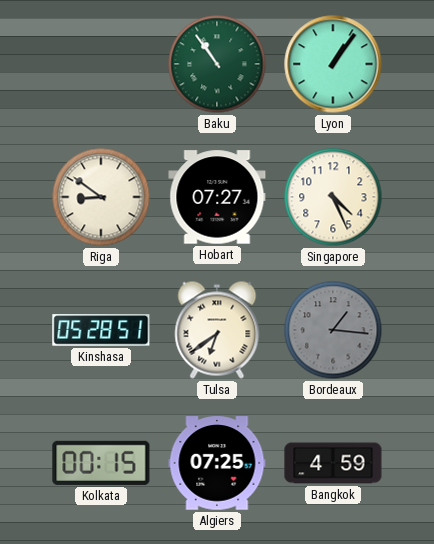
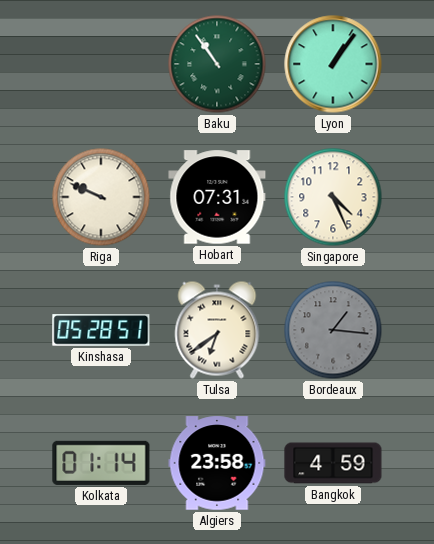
Riga: 8:51 -> 9:49 (101, 197)
Hobart: 07:27 -> 07:31 (217, 197)
Kolkata: 00:15 -> 01:14 (101, 463)
Algiers: 07:25 -> 23:58 (217, 463)
